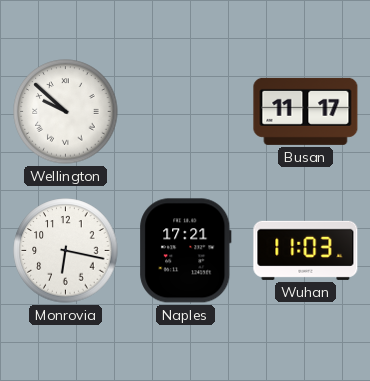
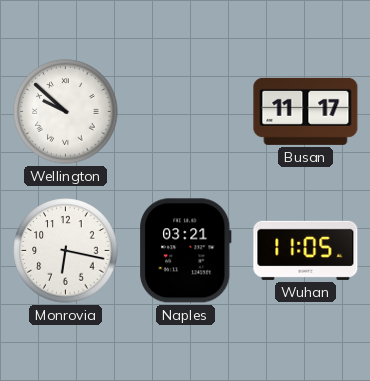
Naples: 17:21 -> 03:21 (186, 251)
Wuhan: 11:03 -> 11:05 (306, 250)
